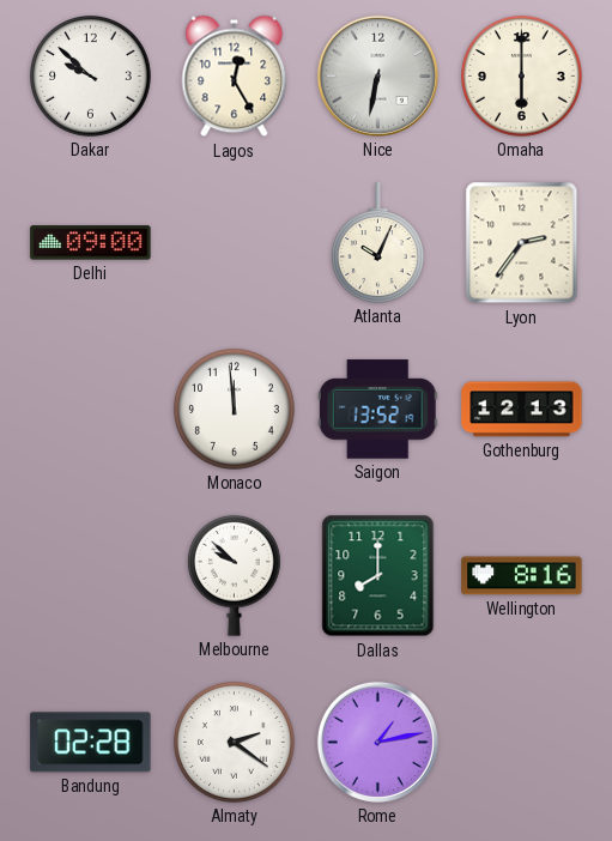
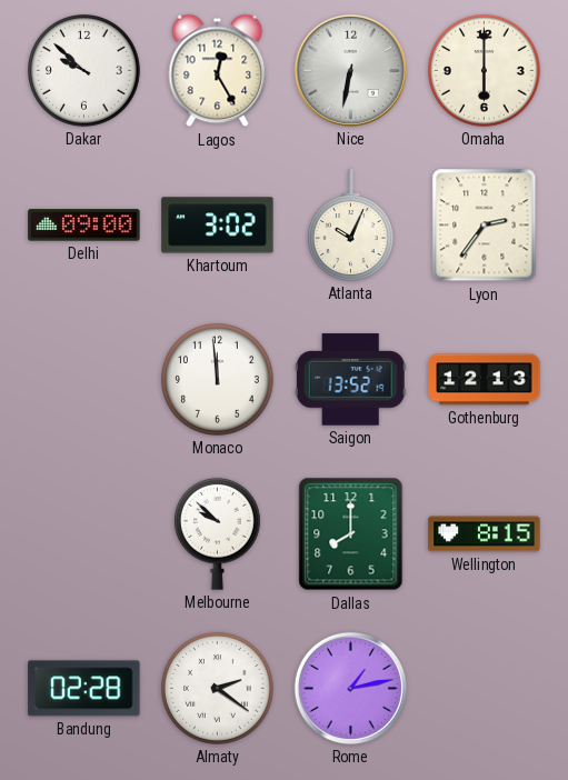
Khartoum: none -> 3:02 (218, 226)
Wellington: 8:16 -> 8:15 (485, 534)
